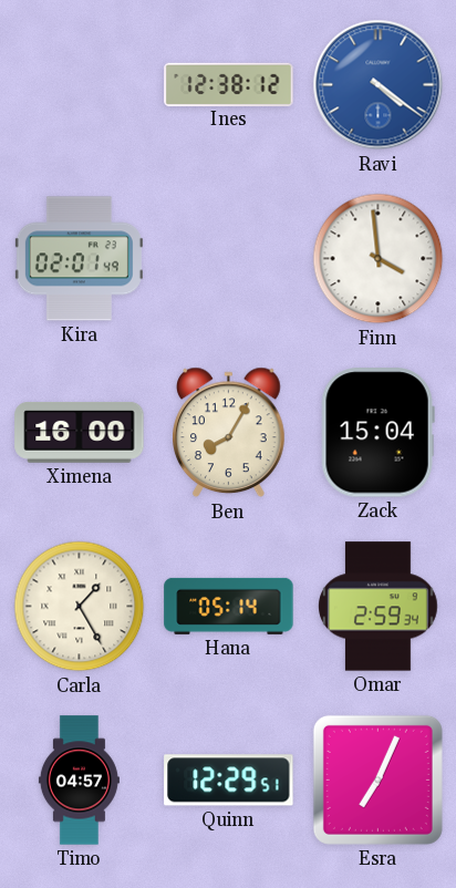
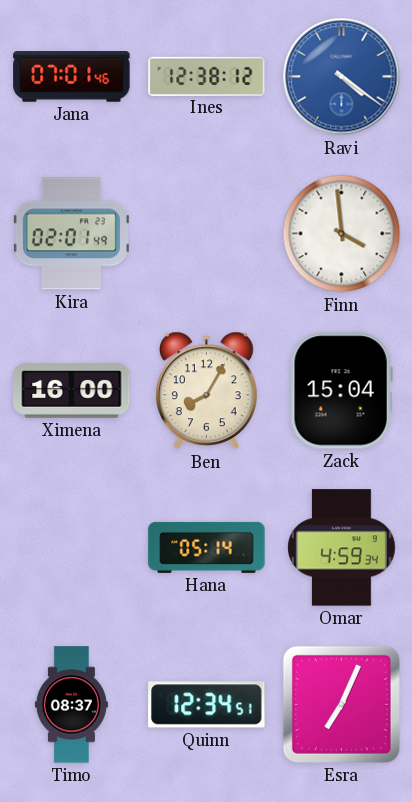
Jana: none -> 07:01 (72, 77)
Carla: 1:25 -> none (80, 607)
Omar: 2:59 -> 4:59 (342, 548)
Timo: 04:57 -> 08:37 (71, 705)
Quinn: 12:29 -> 12:34 (207, 705)
